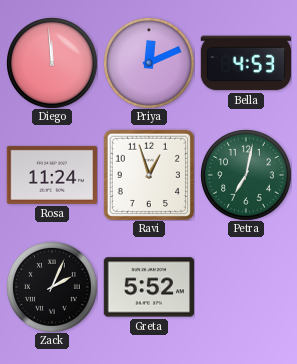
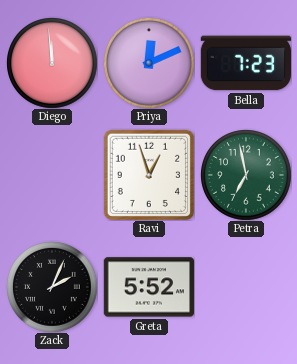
Bella: 4:53 -> 7:23 (245, 63)
Rosa: 11:24 -> none (51, 175)
Petra: 7:02 -> 6:58 (246, 175)
